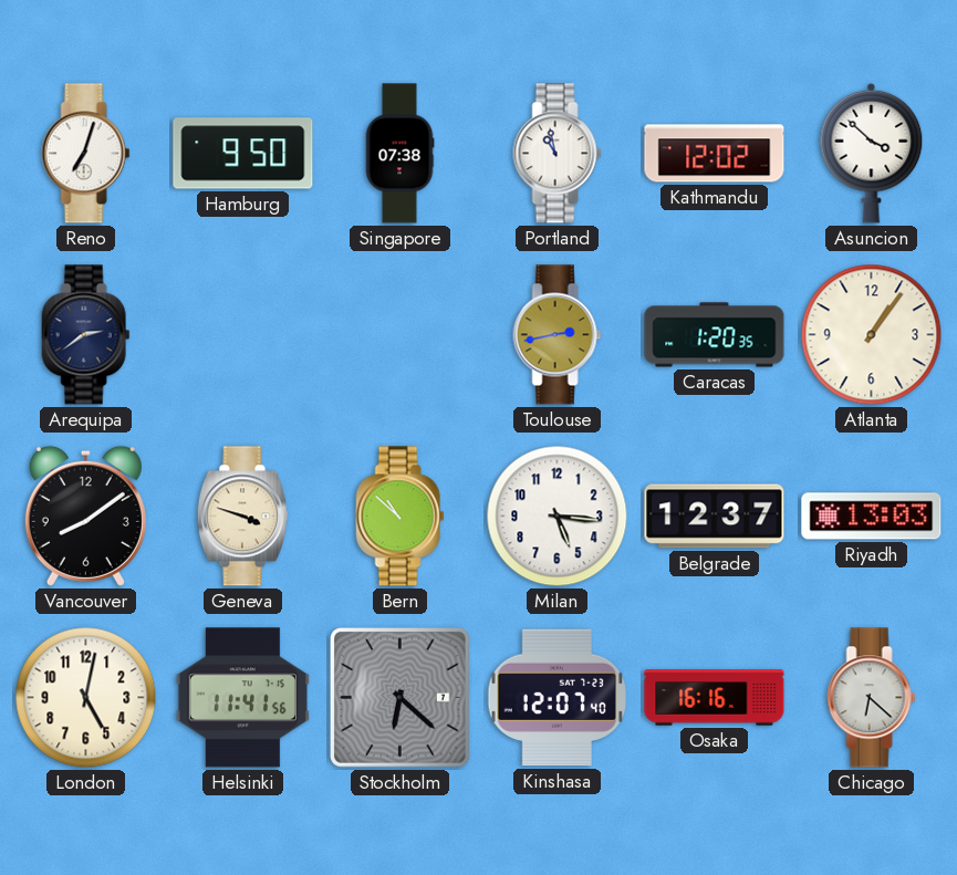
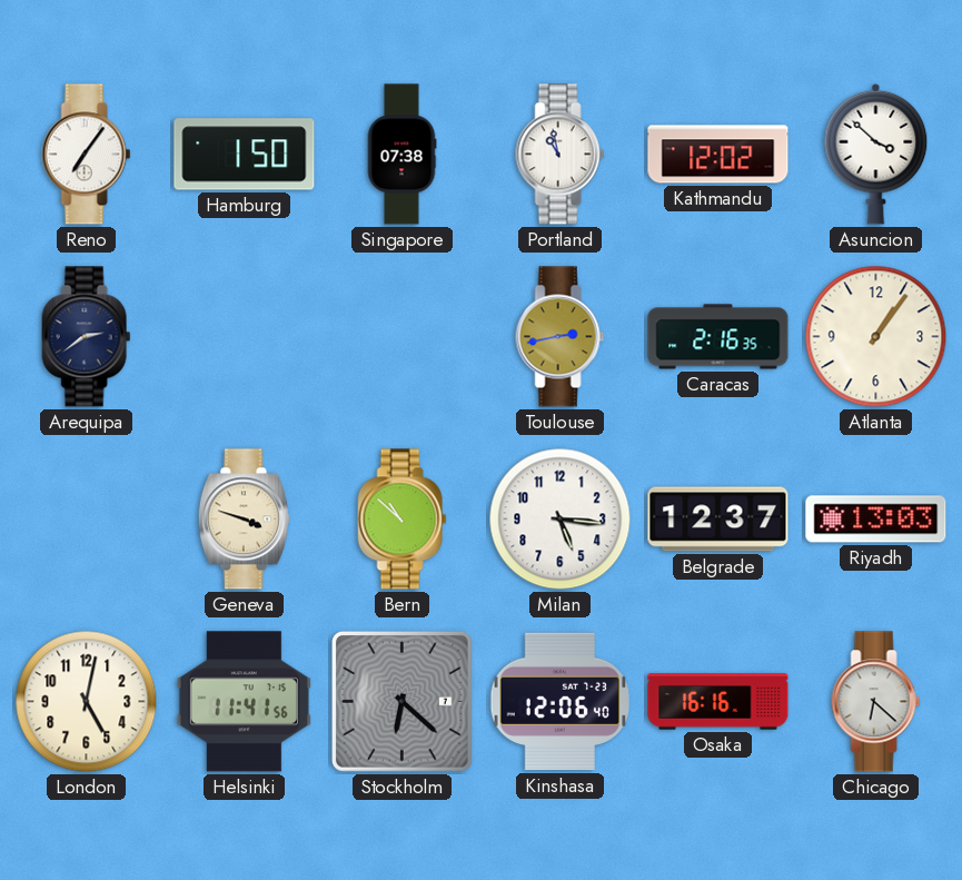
Reno: 7:03 -> 7:06 (87, 155)
Hamburg: 9:50 -> 1:50 (245, 155)
Caracas: 1:20 -> 2:16 (718, 337)
Vancouver: 8:09 -> none (85, 515)
Kinshasa: 12:07 -> 12:06 (561, 702)
